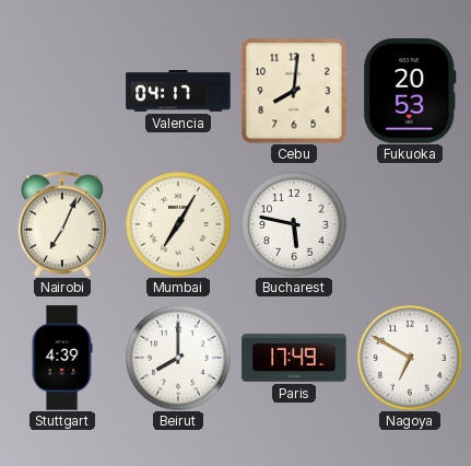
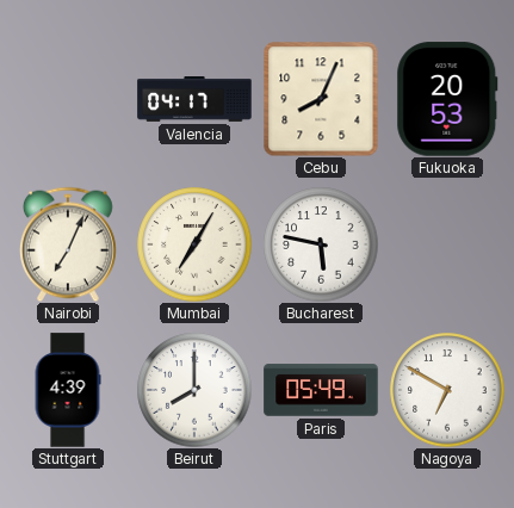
Cebu: 8:01 -> 8:04 (321, 99)
Paris: 17:49 -> 05:49 (321, 390)
